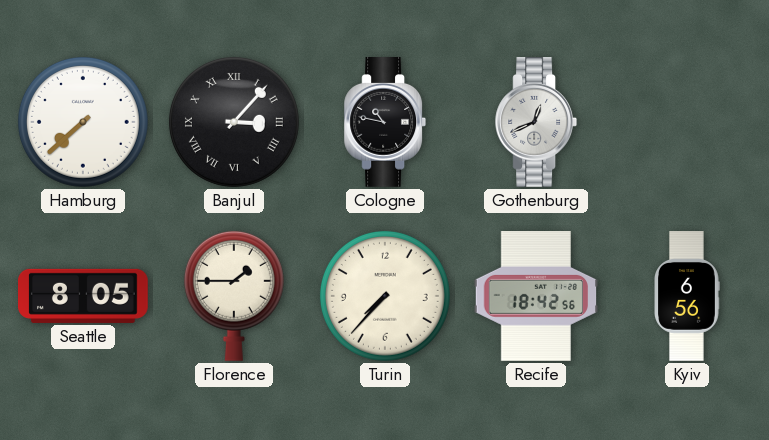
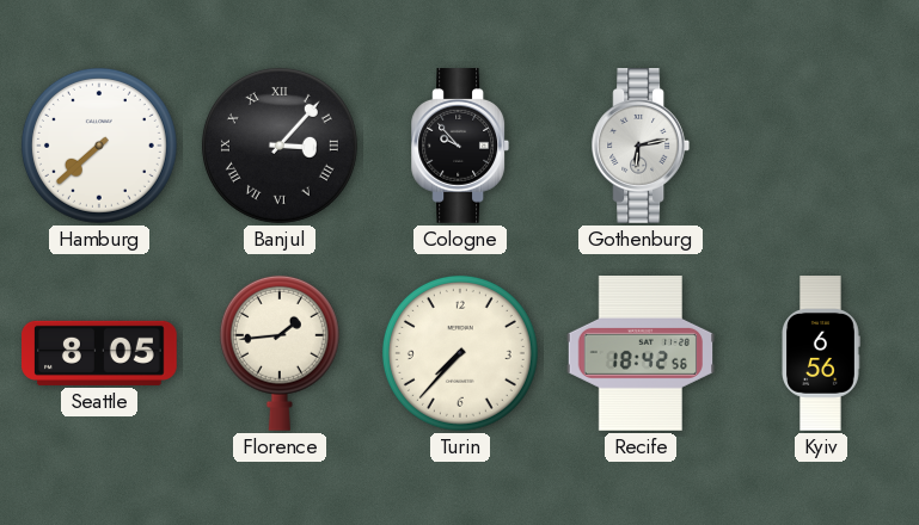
Cologne: 10:47 -> 9:53 (460, 147)
Gothenburg: 12:41 -> 6:13 (641, 147)
Florence: 1:45 -> 1:44 (280, 353)
